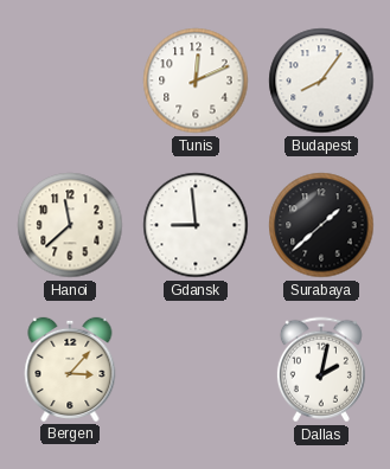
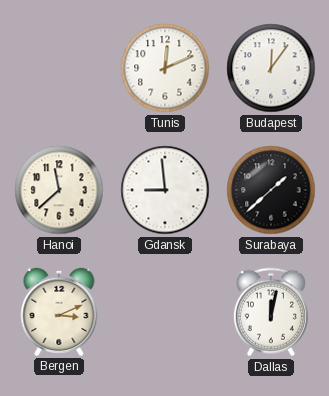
Budapest: 8:06 -> 12:06 (271, 68)
Bergen: 3:07 -> 3:11 (59, 312)
Dallas: 2:02 -> 12:02 (271, 312)
